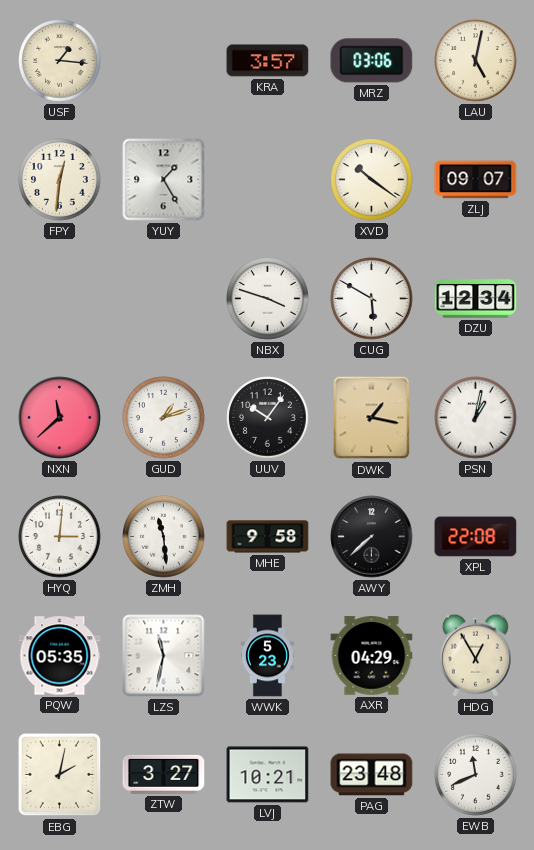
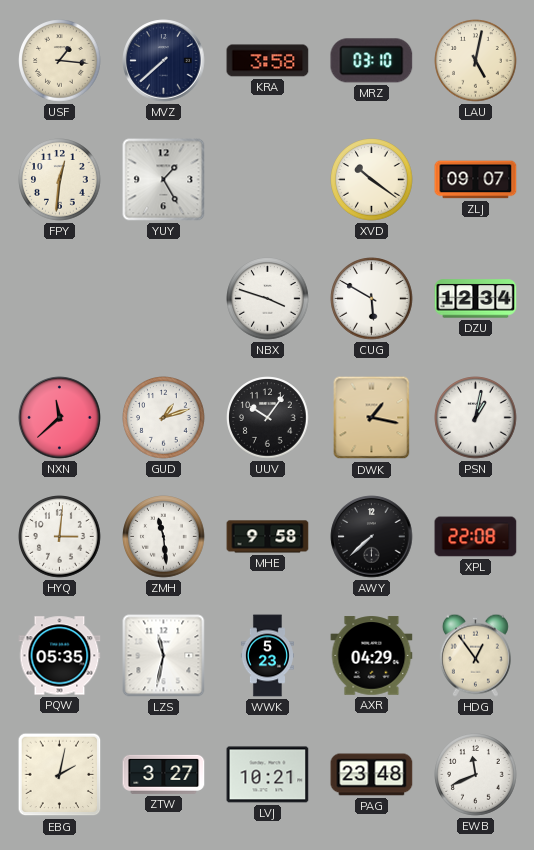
MVZ: none -> 7:38 (164, 61)
KRA: 3:57 -> 3:58 (268, 61)
MRZ: 03:06 -> 03:10 (372, 61)
HDG: 12:55 -> 12:54 (475, 655)
